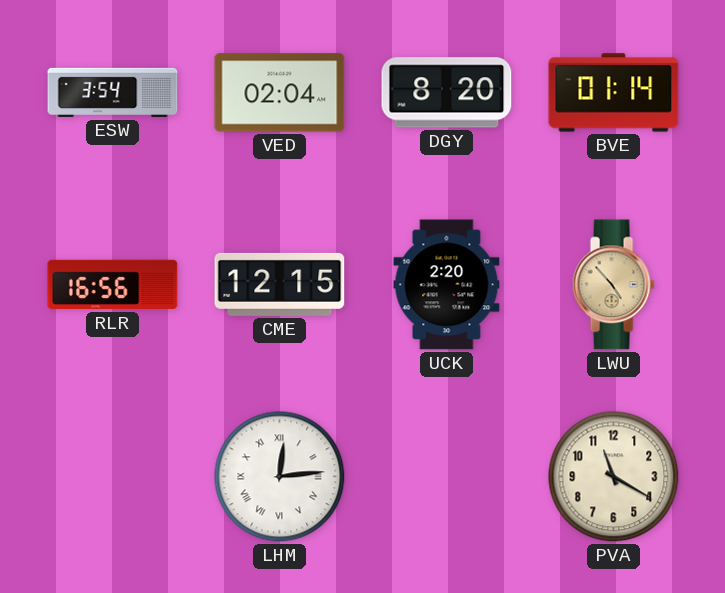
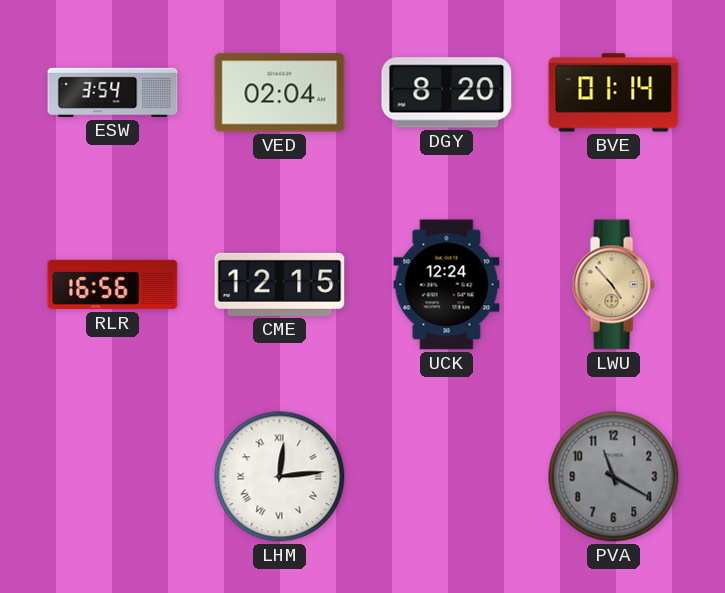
UCK: 2:20 -> 12:24 (447, 285)
PVA dial: cream -> grey (614, 477)
